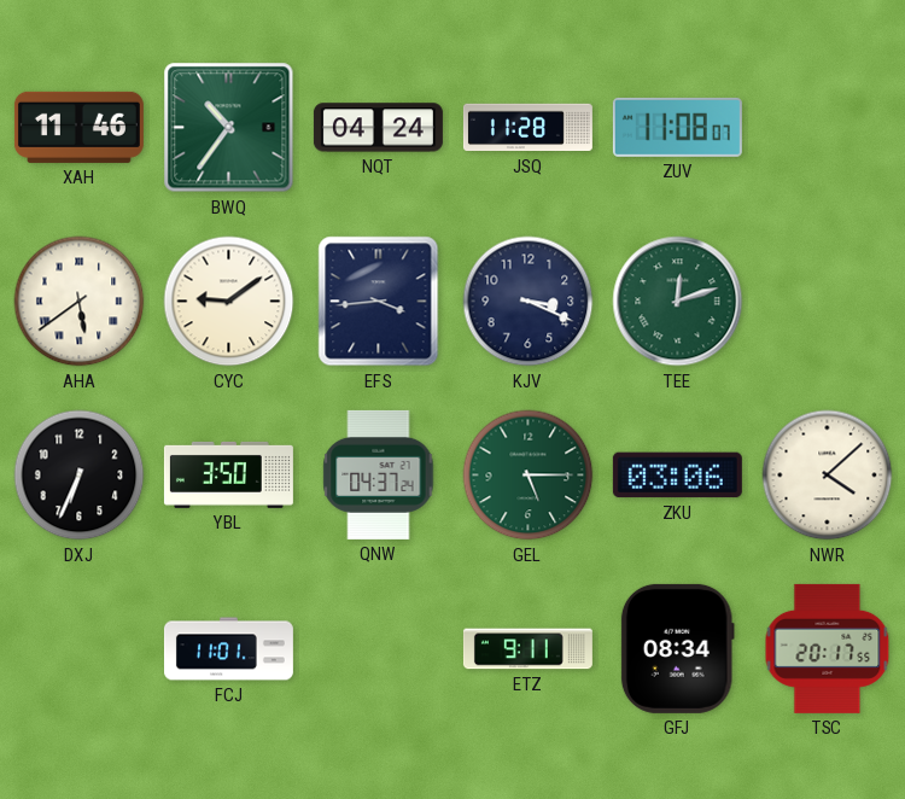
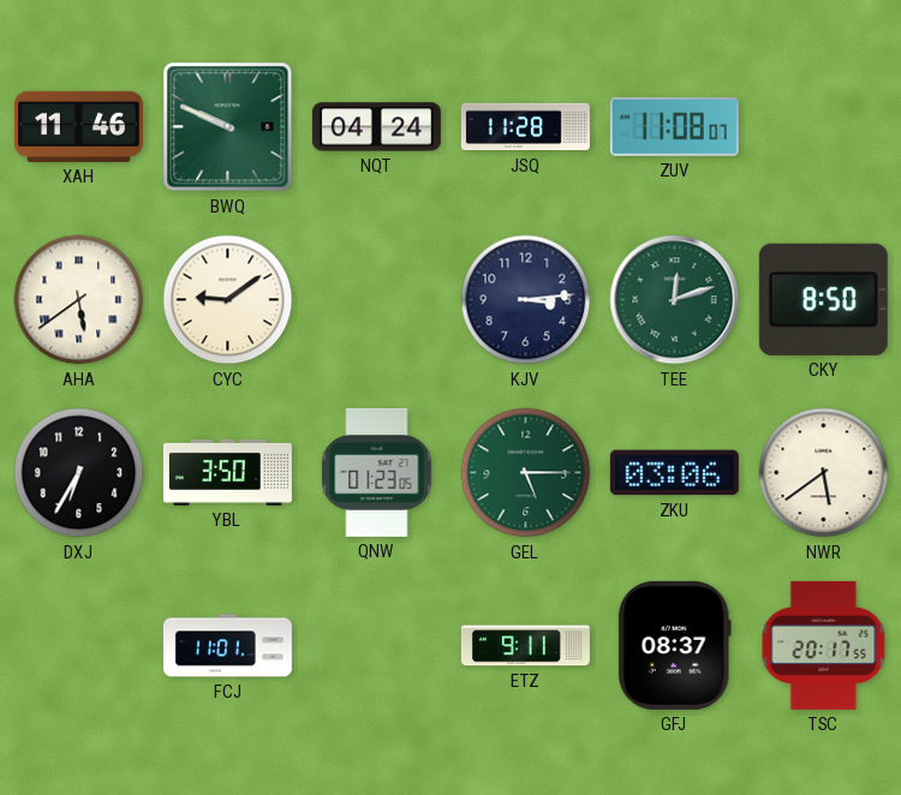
BWQ: 10:36 -> 9:49 (228, 127)
EFS: 3:44 -> none (379, 302)
KJV: 3:19 -> 3:14 (526, 300)
CKY: none -> 8:50 (823, 299)
DXJ: 6:34 -> 6:35 (79, 473)
QNW: 04:37 -> 01:23 (377, 472)
NWR: 4:08 -> 5:39 (824, 473)
GFJ: 08:34 -> 08:37 (674, 645)
